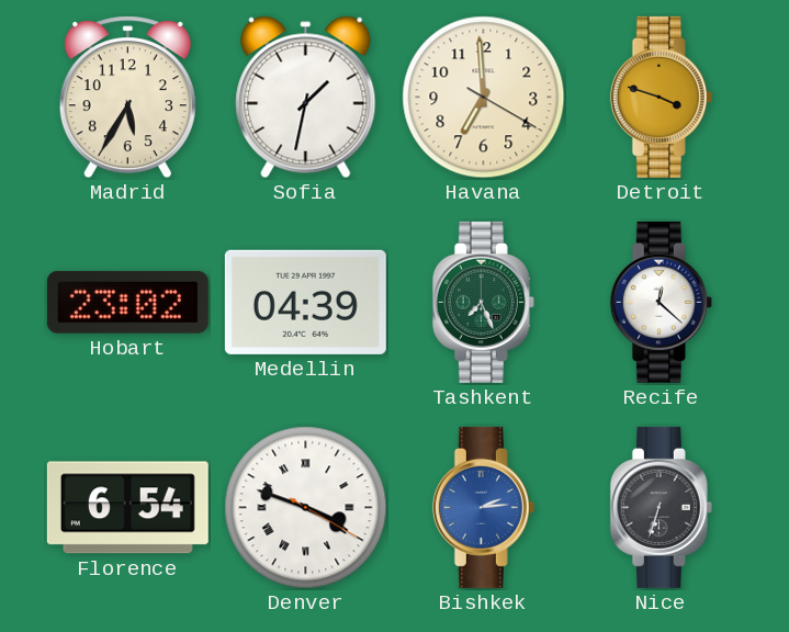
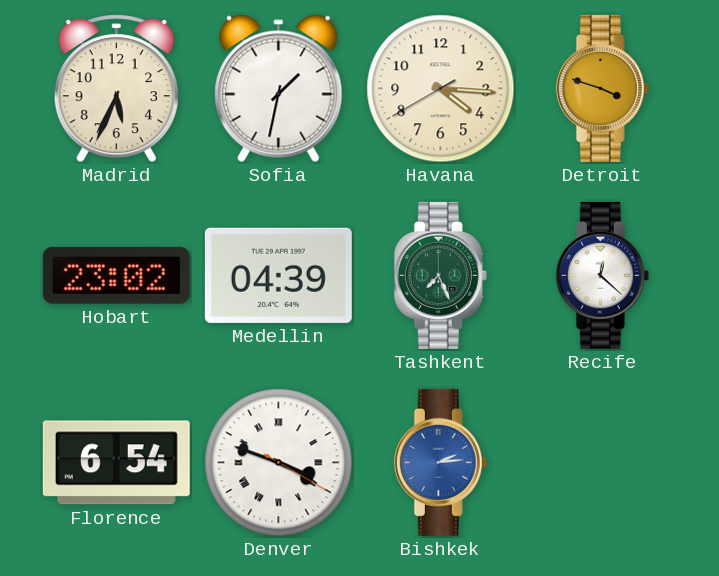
Madrid: 5:35 -> 5:34 (116, 89)
Havana: 6:59 -> 4:15 (441, 89)
Nice: 6:33 -> none (661, 507)
